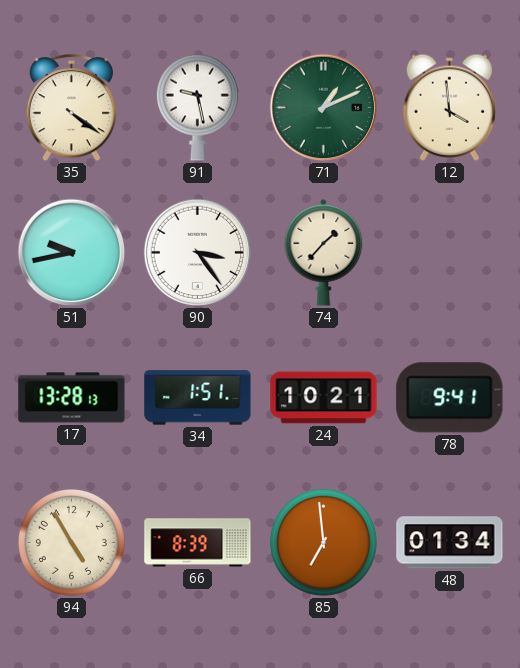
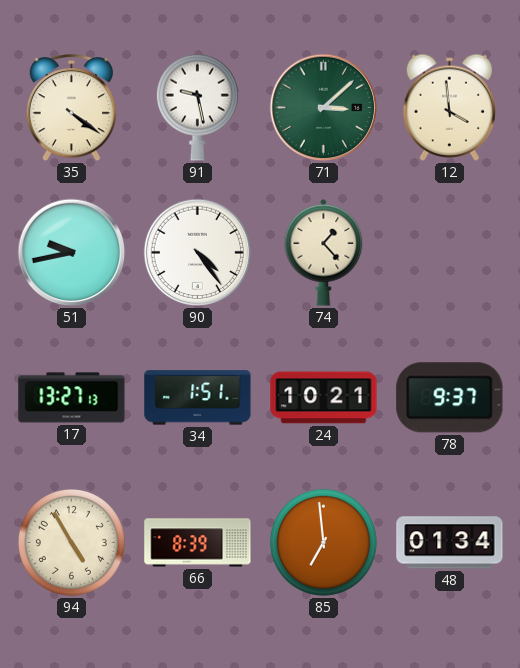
71: 1:11 -> 3:08 (324, 108)
90: 3:24 -> 4:24 (198, 253)
74: 1:37 -> 1:23 (324, 253)
17: 13:28 -> 13:27 (72, 398)
78: 9:41 -> 9:37 (450, 398)
